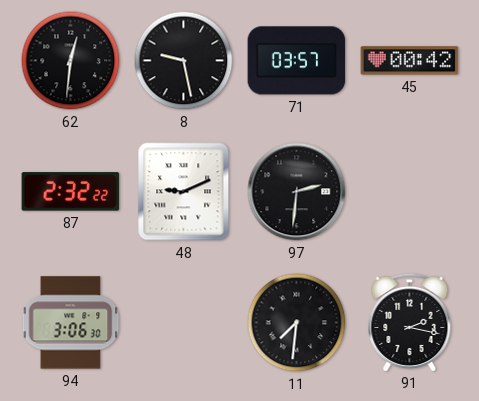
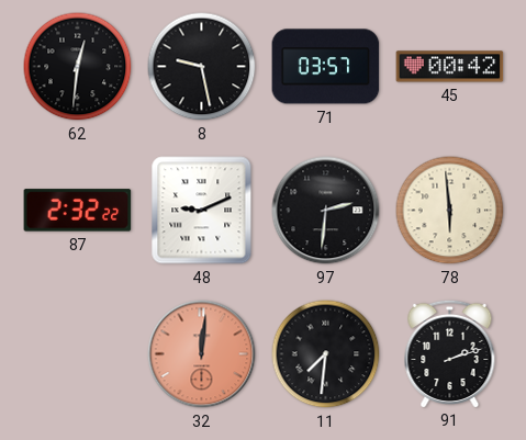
78: none -> 5:59 (450, 211)
94: 3:06 -> none (71, 323)
32: none -> 12:01 (202, 354)
91: 2:17 -> 2:12 (450, 353)
